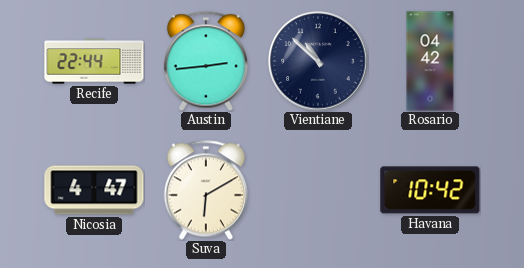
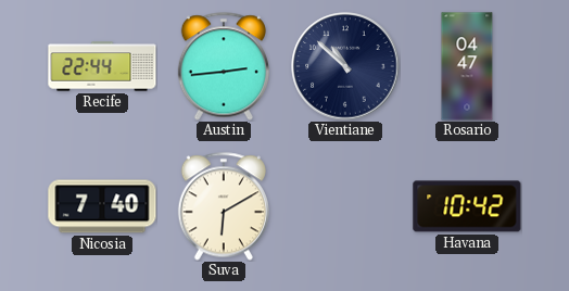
Rosario: 04:42 -> 04:47 (467, 66)
Nicosia: 4:47 -> 7:40 (102, 206)
